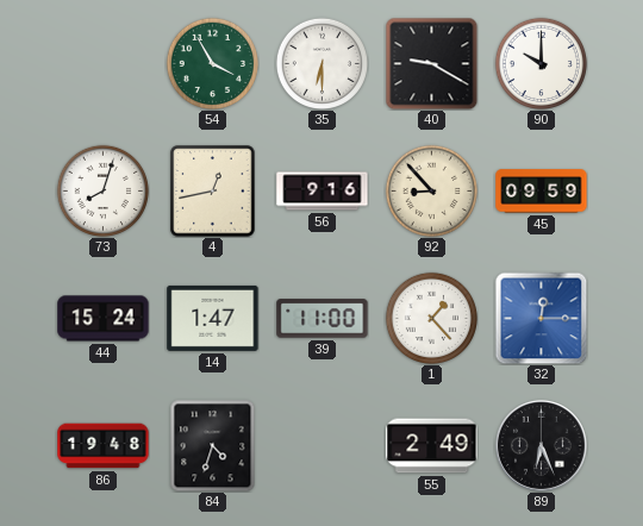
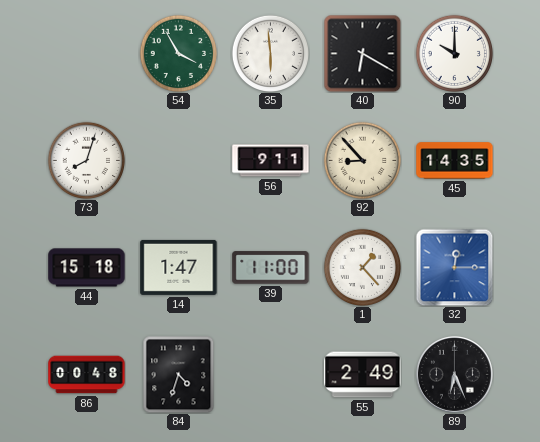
35: 6:30 -> 5:59 (270, 53)
40: 9:20 -> 6:20 (362, 53)
4: 12:43 -> none (213, 192)
56: 9:16 -> 9:11 (271, 161)
45: 09:59 -> 14:35 (455, 161)
44: 15:24 -> 15:18 (87, 268)
86: 19:48 -> 00:48 (87, 375)
